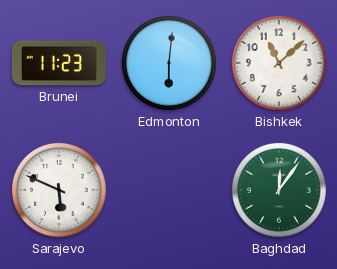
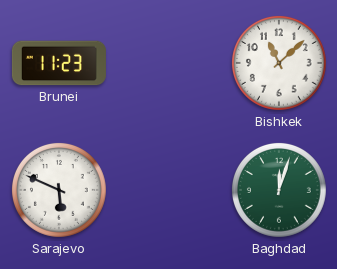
Edmonton: 6:01 -> none (169, 63)
Baghdad: 12:06 -> 12:03 (279, 190)
